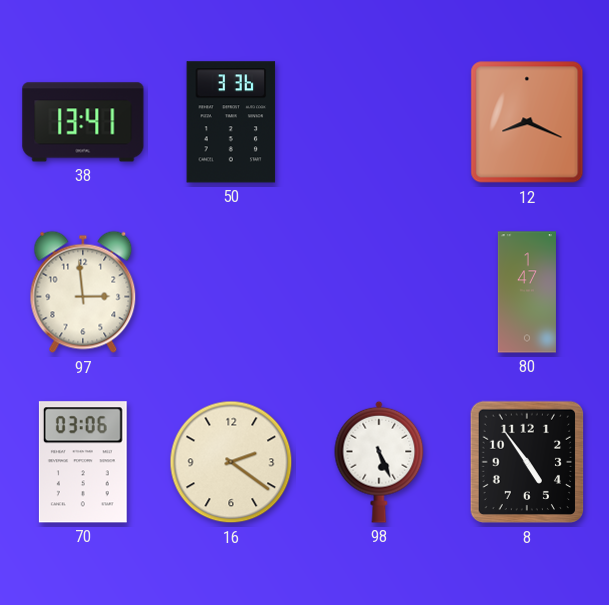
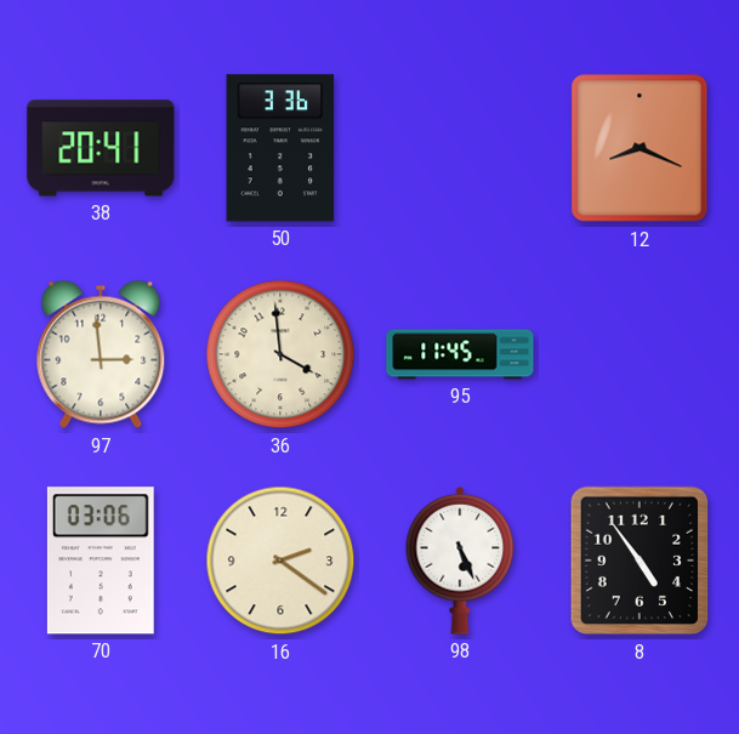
38: 13:41 -> 20:41 (101, 148)
36: none -> 3:59 (280, 354)
95: none -> 11:45 (460, 354)
80: 1:47 -> none (527, 292)
